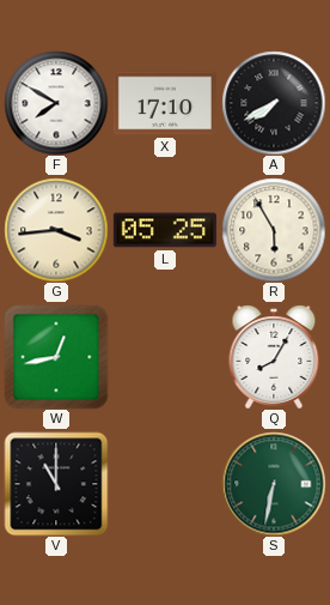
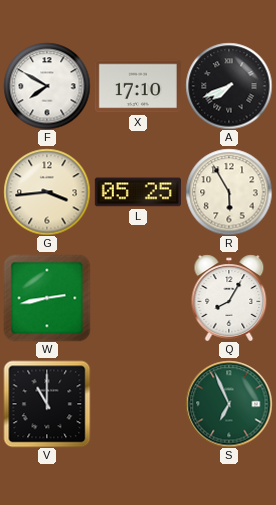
A: 7:40 -> 7:41 (229, 86)
W: 12:43 -> 2:43 (47, 298)
S: 6:32 -> 6:56 (229, 404)
